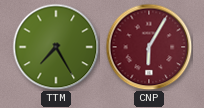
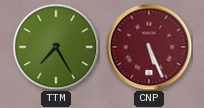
CNP: 6:05 -> 5:26 (149, 47)
